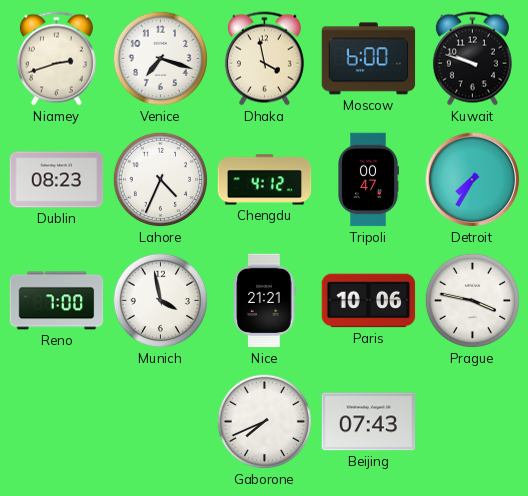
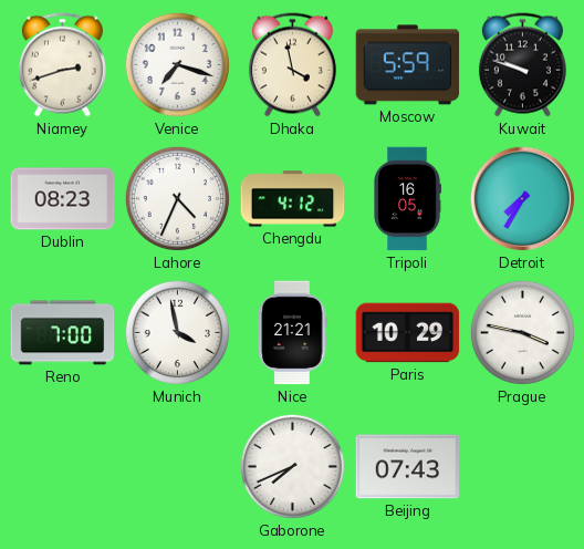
Moscow: 6:00 -> 5:59 (408, 65)
Tripoli: 00:47 -> 16:05 (407, 199)
Paris: 10:06 -> 10:29 (408, 333)
